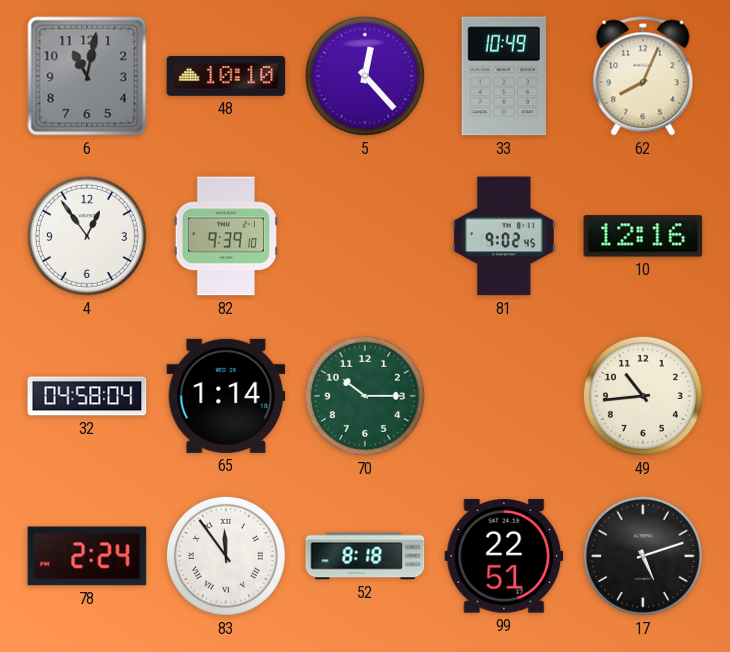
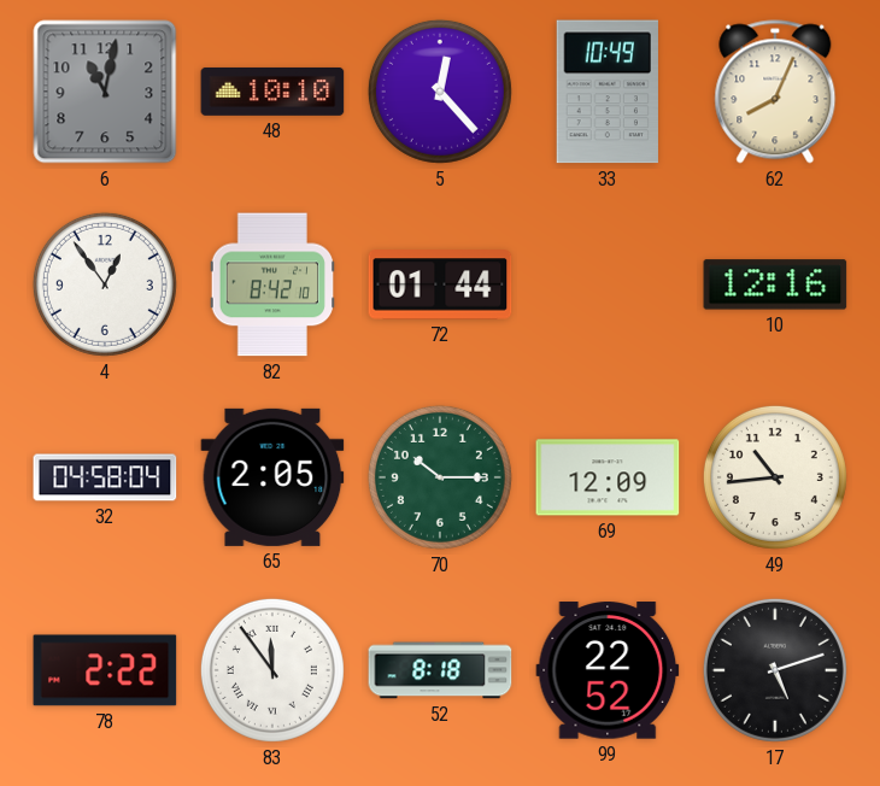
82: 9:39 -> 8:42 (271, 285)
72: none -> 01:44 (440, 285)
81: 9:02 -> none (504, 236)
65: 1:14 -> 2:05 (272, 477)
69: none -> 12:09 (608, 477)
78: 2:24 -> 2:22 (105, 670)
99: 22:51 -> 22:52 (608, 670)
